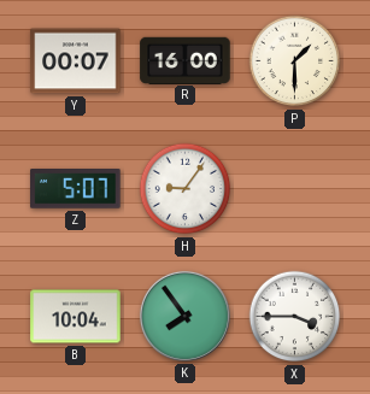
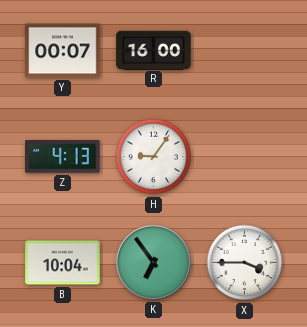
P: 1:30 -> none (295, 61)
Z: 5:07 -> 4:13 (63, 157)
K: 7:54 -> 6:54 (153, 262)
